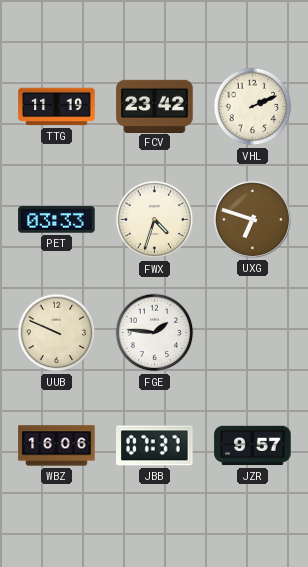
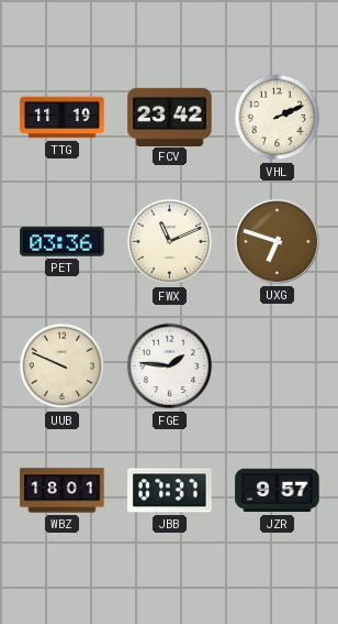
PET: 03:33 -> 03:36 (63, 242)
FWX: 4:33 -> 11:11 (170, 242)
WBZ: 16:06 -> 18:01 (63, 491)
